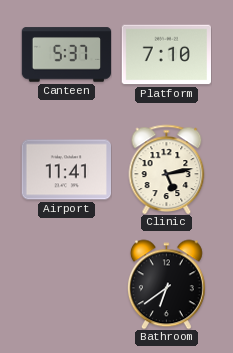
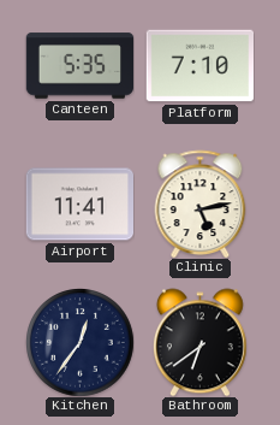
Canteen: 5:37 -> 5:35 (79, 66)
Kitchen: none -> 12:36 (81, 343)
